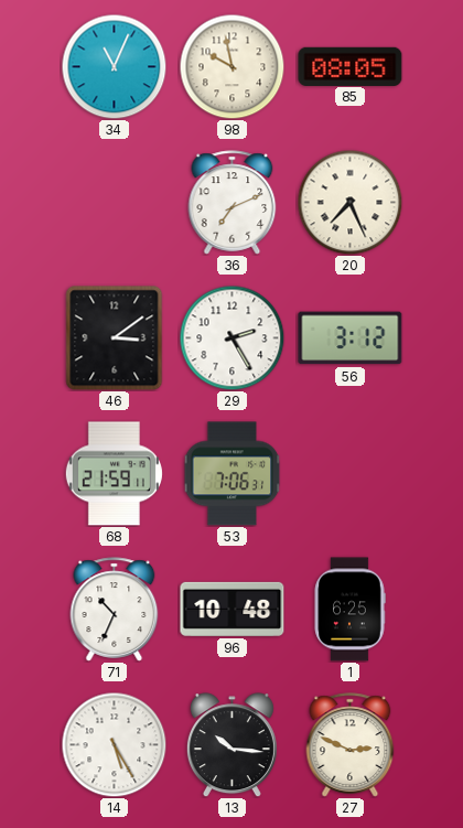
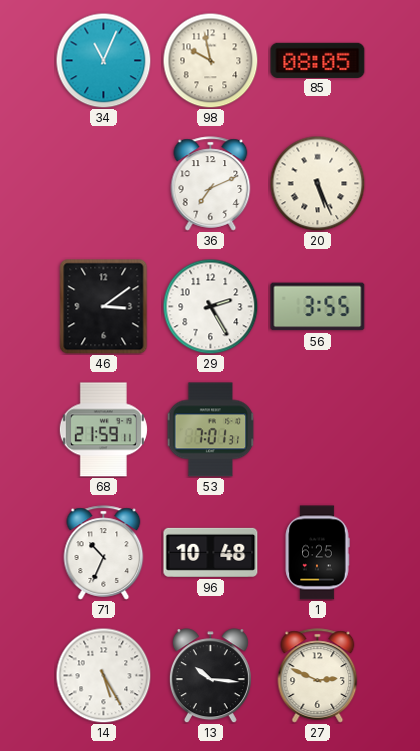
20: 7:26 -> 5:26 (317, 183)
56: 3:12 -> 3:55 (318, 307)
53: 7:06 -> 7:01 (211, 430)
